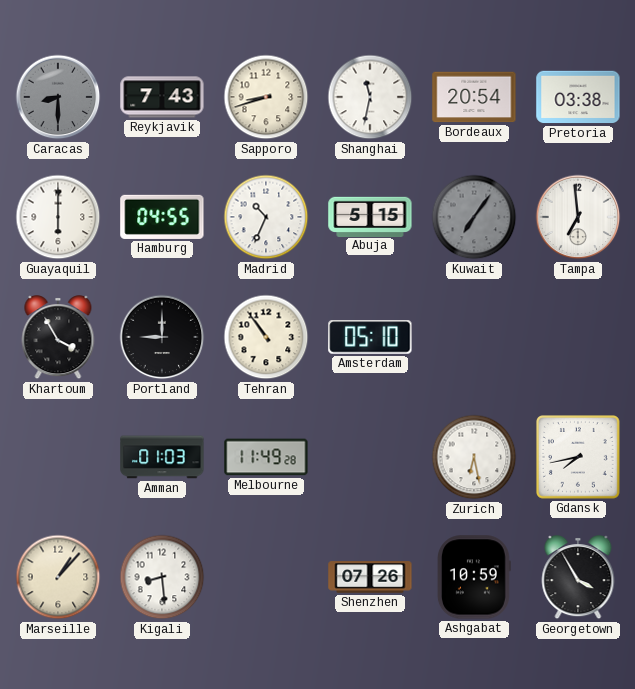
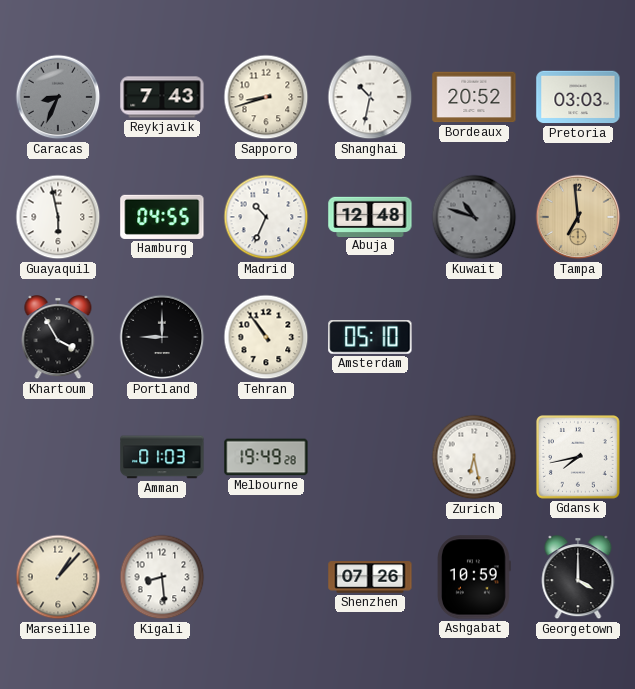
Caracas: 8:30 -> 8:34 (58, 97)
Shanghai: 11:32 -> 10:32 (370, 97)
Bordeaux: 20:54 -> 20:52 (474, 97)
Pretoria: 03:38 -> 03:03 (578, 97)
Guayaquil: 6:00 -> 5:58 (58, 217)
Abuja: 5:15 -> 12:48 (370, 216)
Kuwait: 7:06 -> 10:48 (474, 217)
Tampa dial: white -> champagne (578, 217)
Melbourne: 11:49 -> 19:49 (266, 457)
Georgetown: 3:55 -> 4:00 (578, 578)
